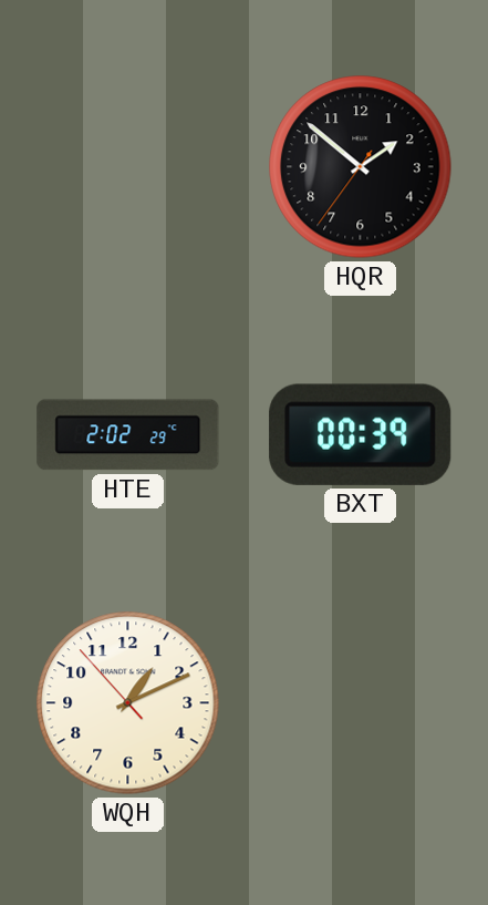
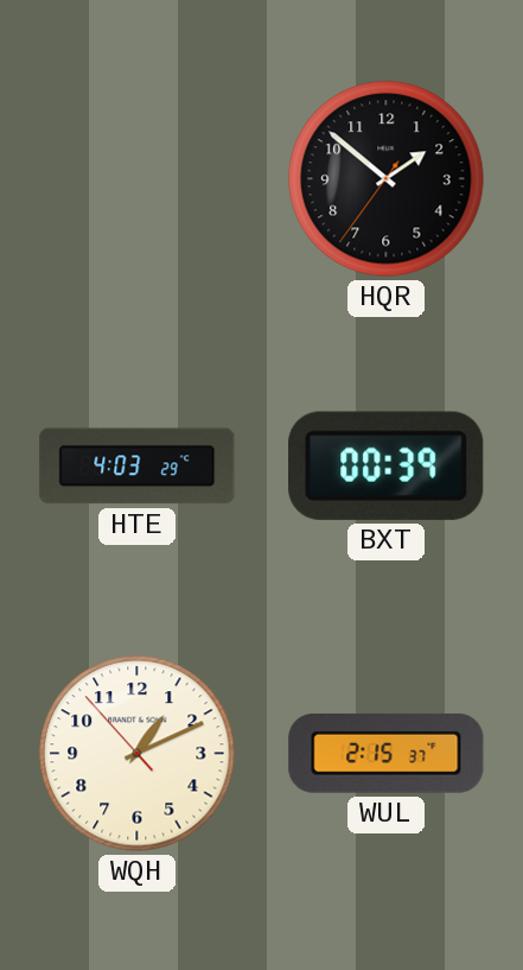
HTE: 2:02 -> 4:03 (138, 467)
WUL: none -> 2:15 (387, 753)
